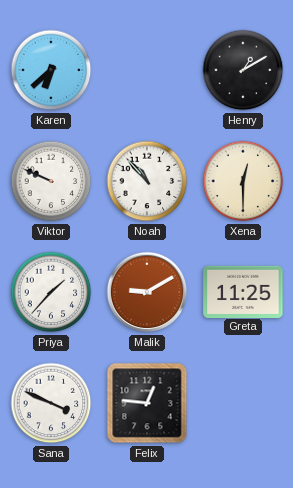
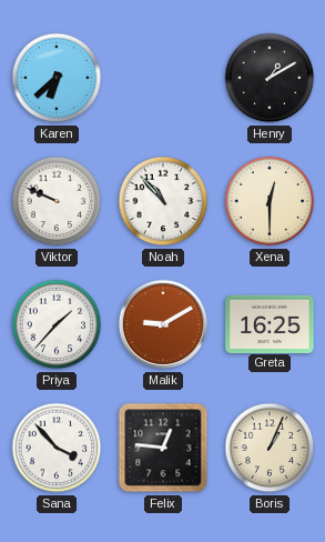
Greta: 11:25 -> 16:25 (270, 323)
Sana: 3:49 -> 3:53 (57, 448)
Boris: none -> 1:04 (270, 448)
